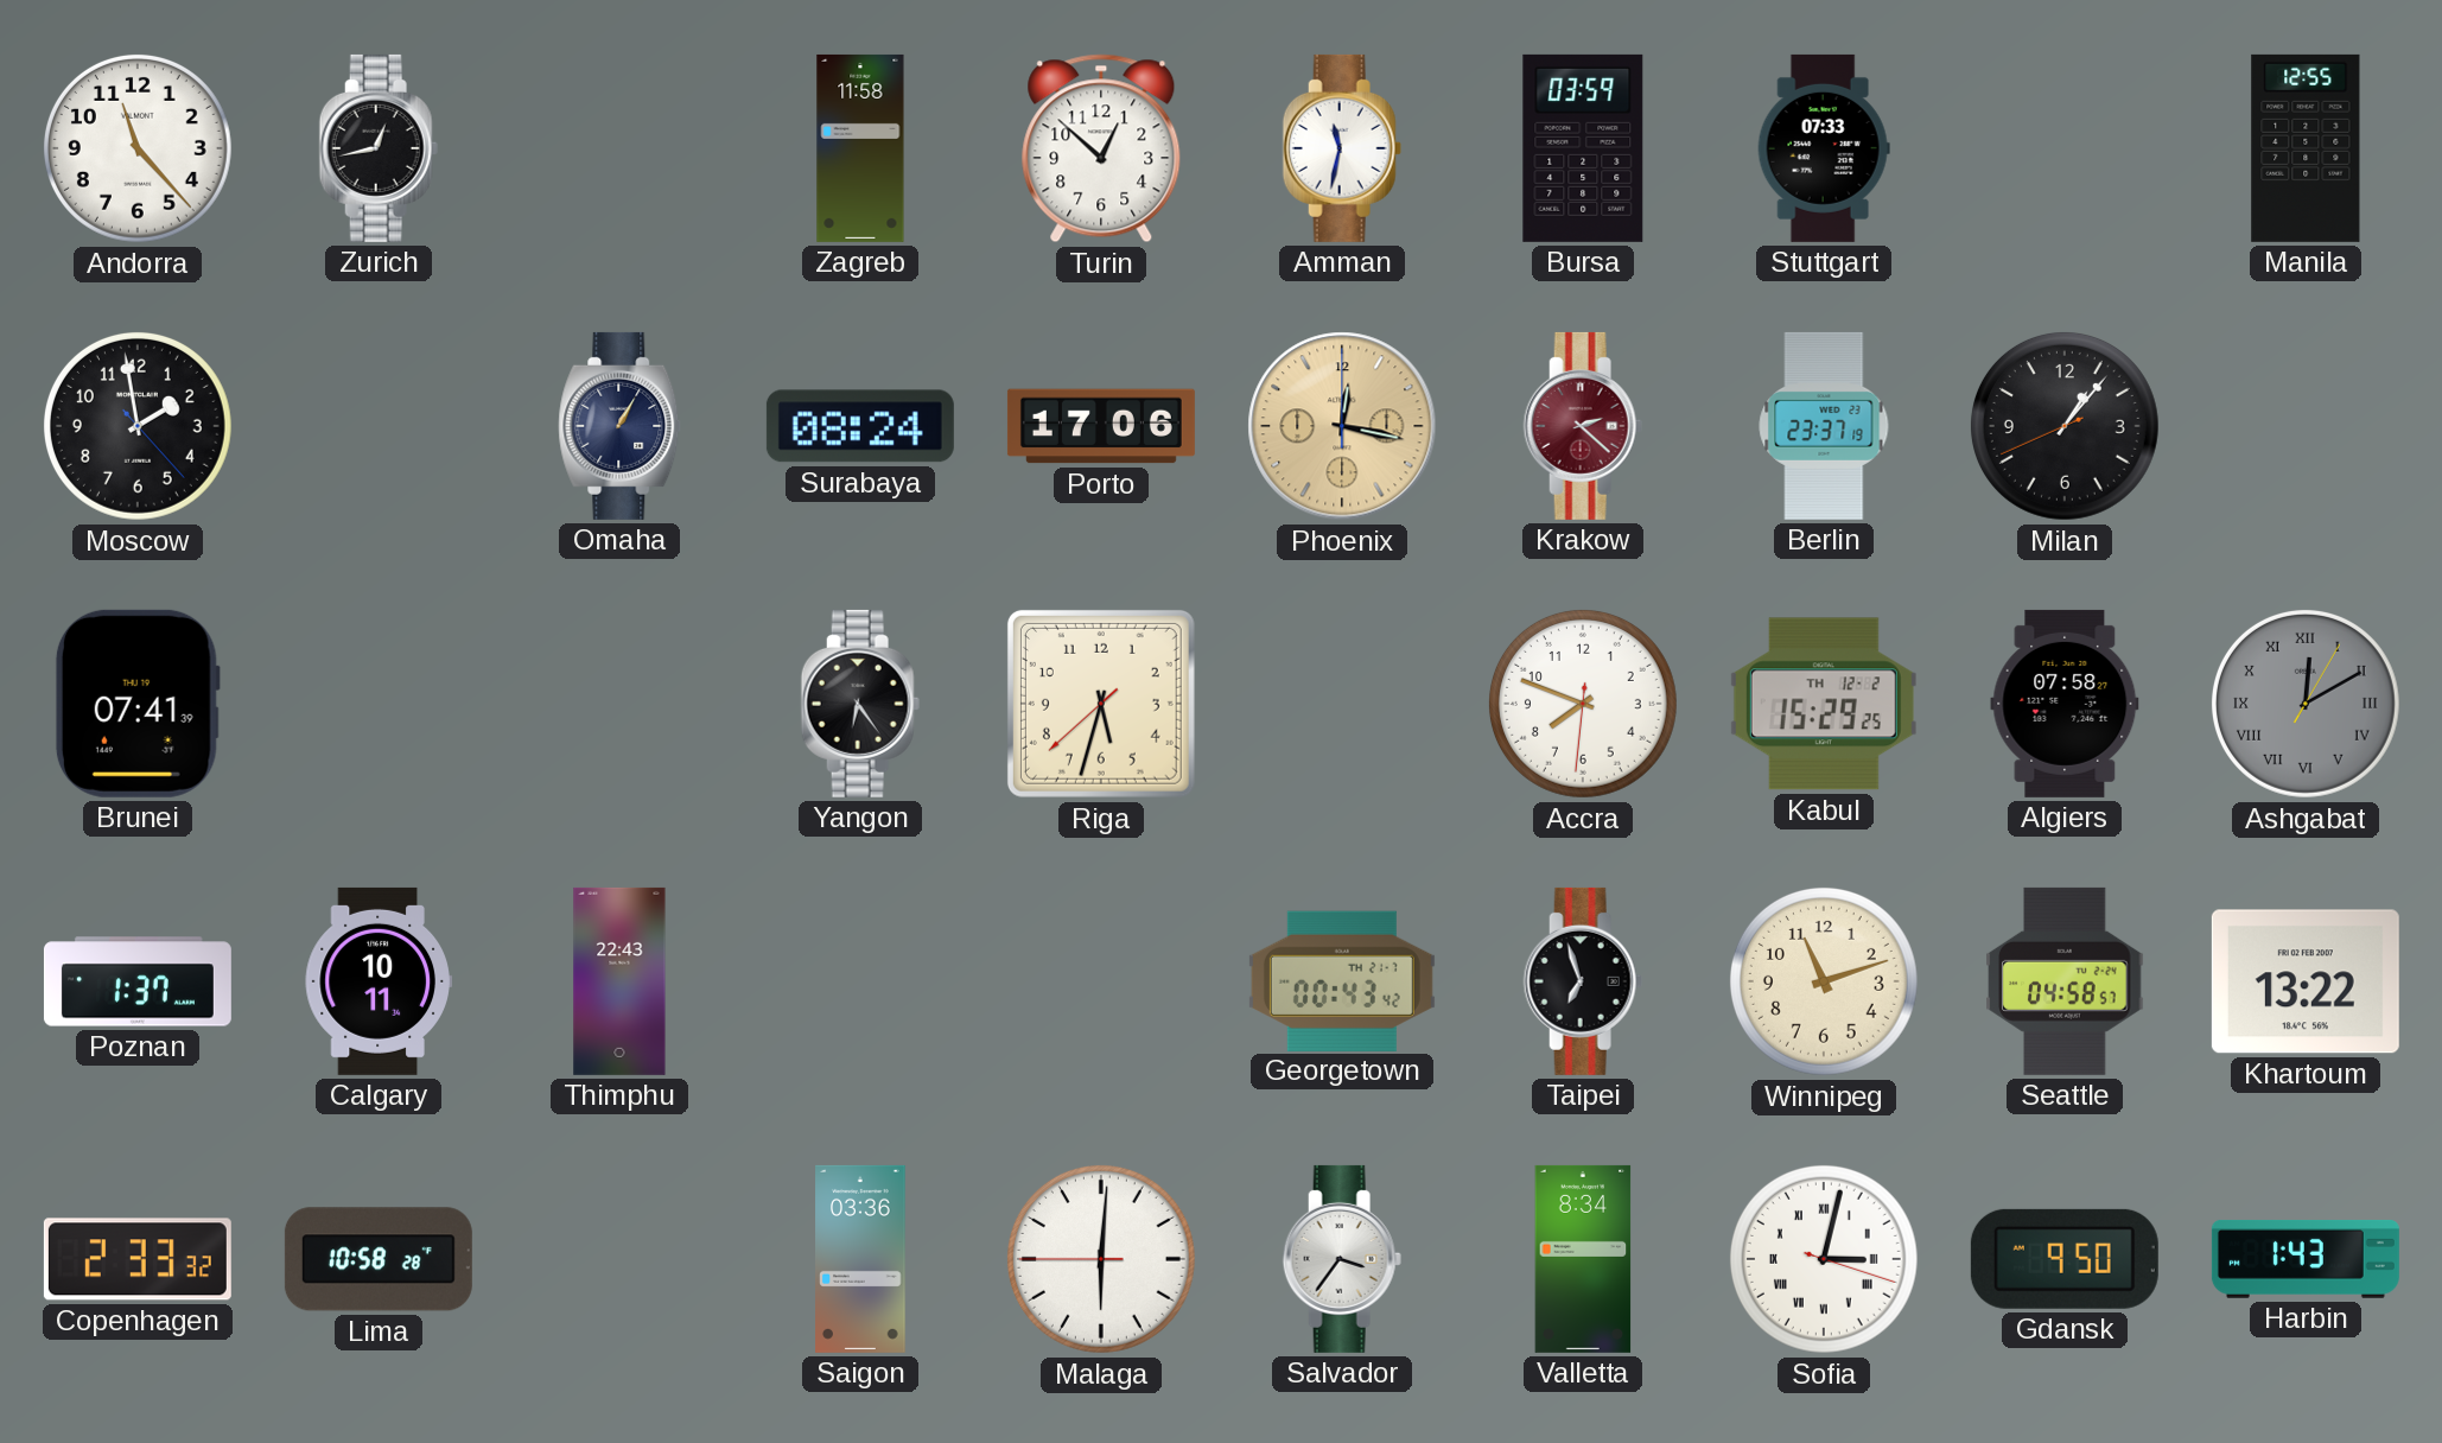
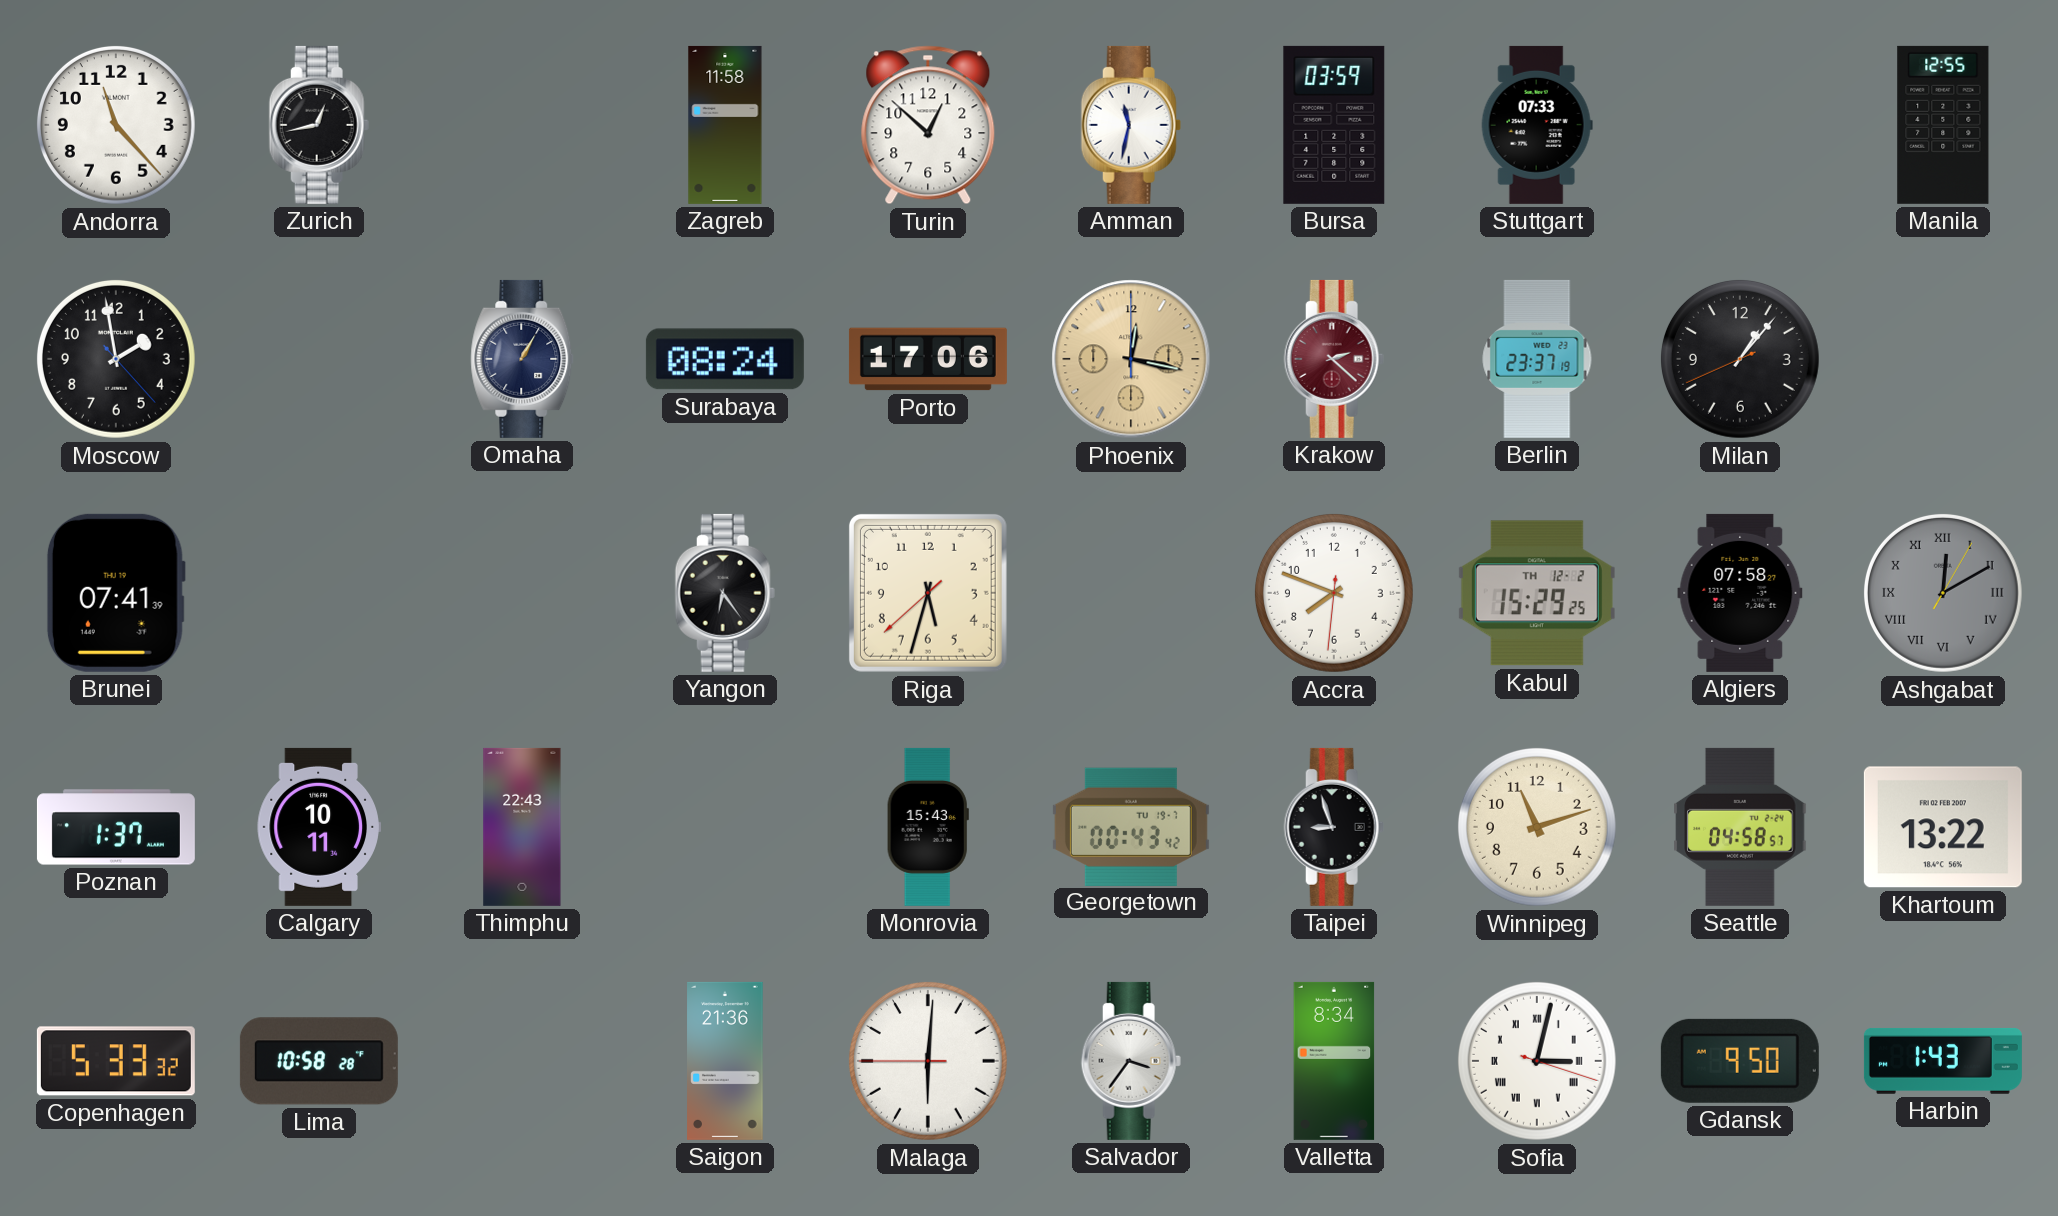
Monrovia: none -> 15:43 (928, 827)
Georgetown date: TH 21-7 -> TU 19-7 (1131, 826)
Taipei: 6:57 -> 8:57 (1334, 827)
Copenhagen: 2:33 -> 5:33 (116, 1061)
Saigon: 03:36 -> 21:36 (725, 1061)
